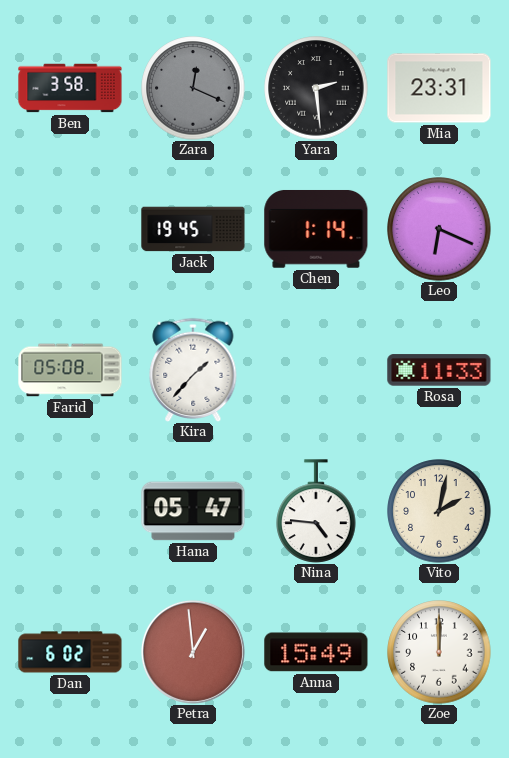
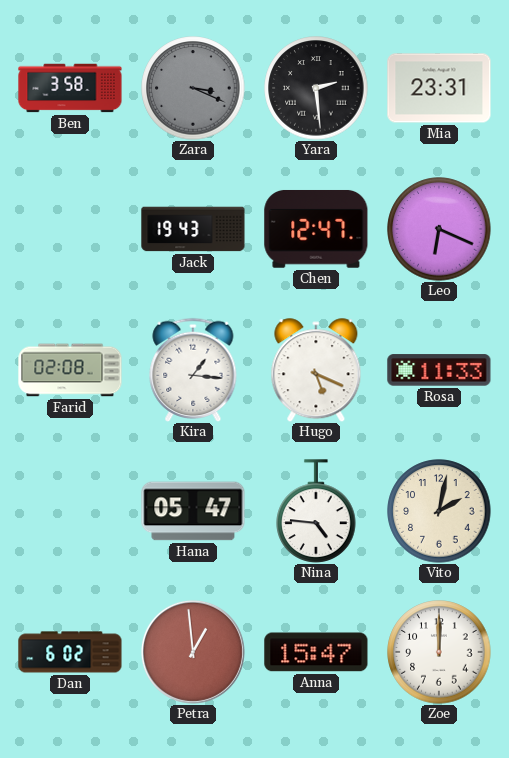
Zara: 12:19 -> 3:19 (193, 88)
Jack: 19:45 -> 19:43 (193, 229)
Chen: 1:14 -> 12:47 (316, 229)
Farid: 05:08 -> 02:08 (70, 370)
Kira: 1:37 -> 1:16 (193, 370)
Hugo: none -> 5:19 (316, 370)
Anna: 15:49 -> 15:47 (316, 652)
